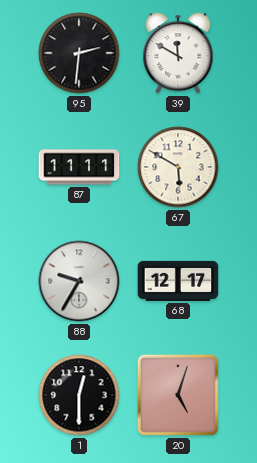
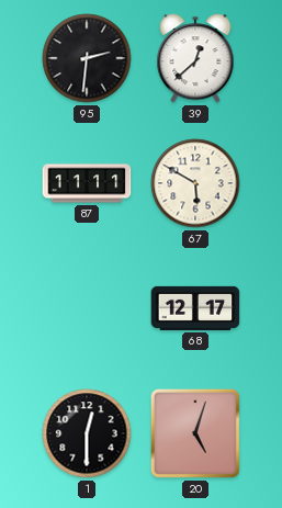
39: 11:50 -> 12:38 (195, 58)
88: 9:35 -> none (79, 281)
